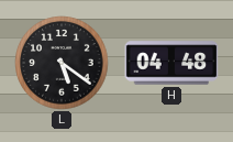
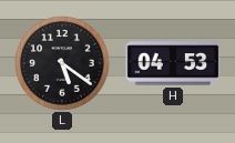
H: 04:48 -> 04:53 (173, 63)
